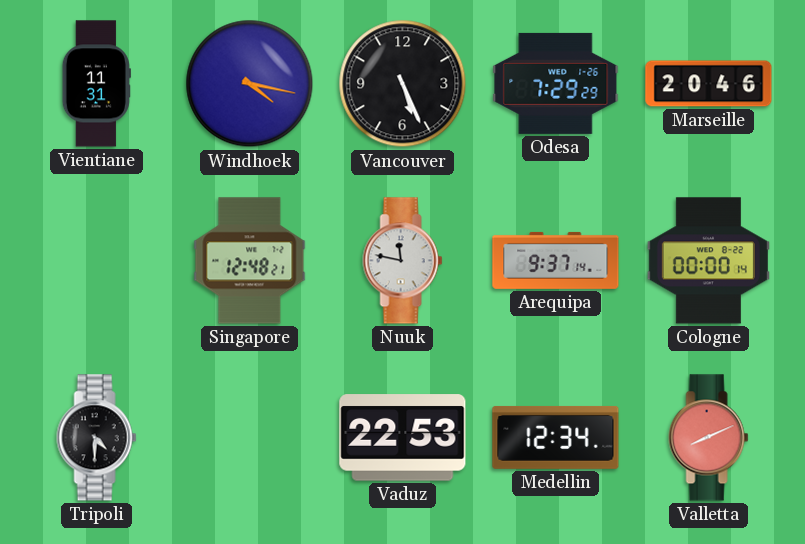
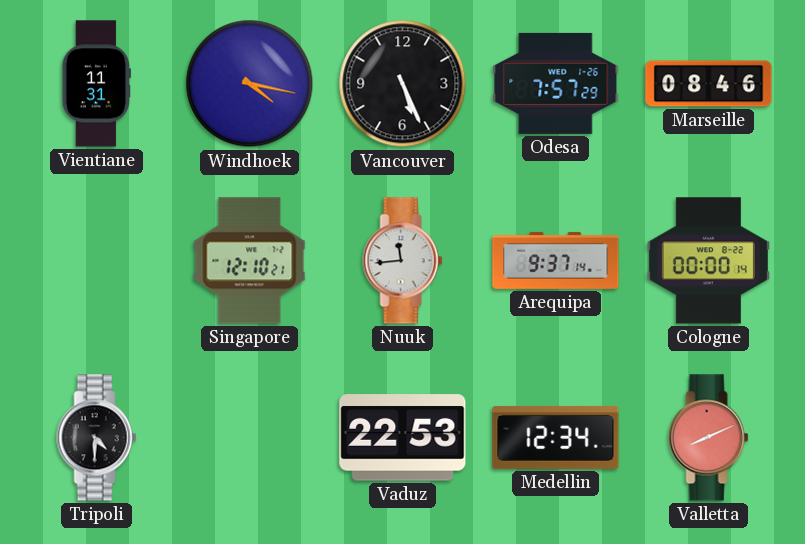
Odesa: 7:29 -> 7:57 (556, 83)
Marseille: 20:46 -> 08:46 (709, 84)
Singapore: 12:48 -> 12:10 (250, 261)
Nuuk: 11:47 -> 11:44 (403, 261)
